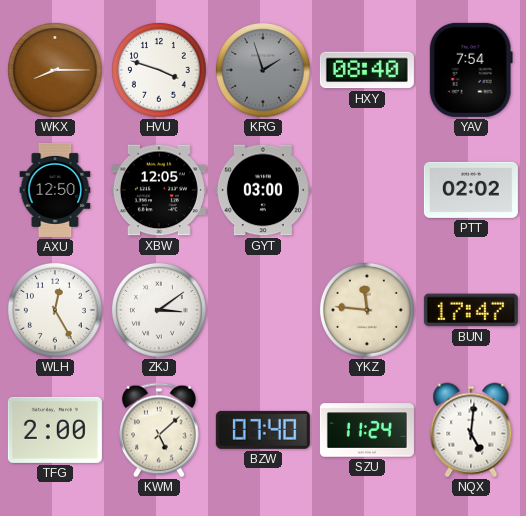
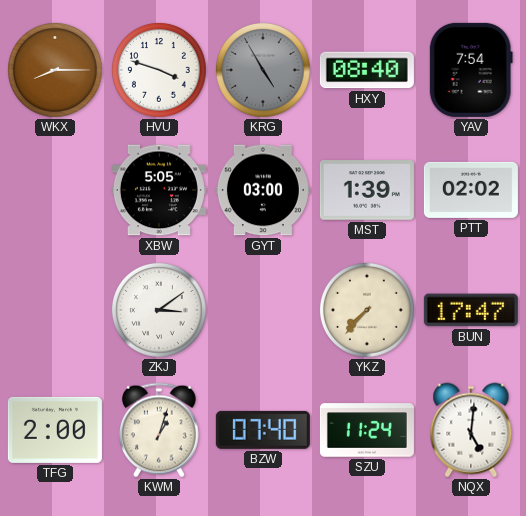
KRG: 1:57 -> 4:55 (263, 70)
AXU: 12:50 -> none (55, 190)
XBW: 12:05 -> 5:05 (159, 190)
MST: none -> 1:39 (367, 190)
WLH: 12:25 -> none (55, 310)
YKZ: 11:46 -> 7:37 (367, 310)
KWM: 5:08 -> 1:03 (159, 430)
